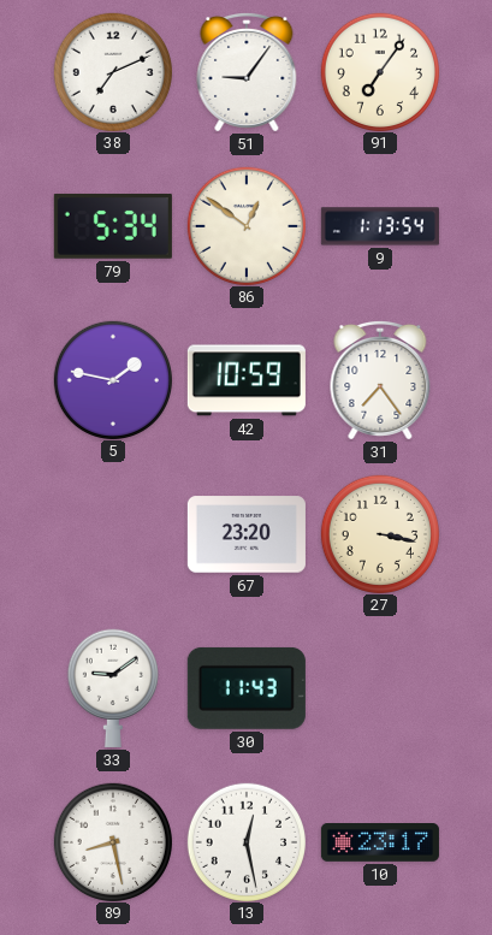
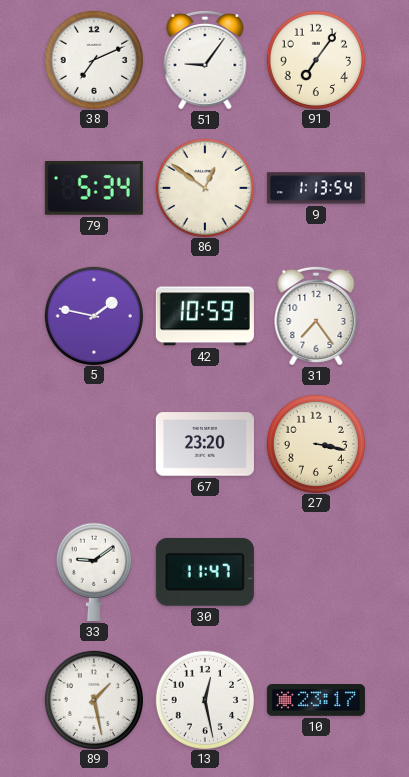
30: 11:43 -> 11:47 (205, 572)
89: 8:28 -> 1:28 (93, 699)
